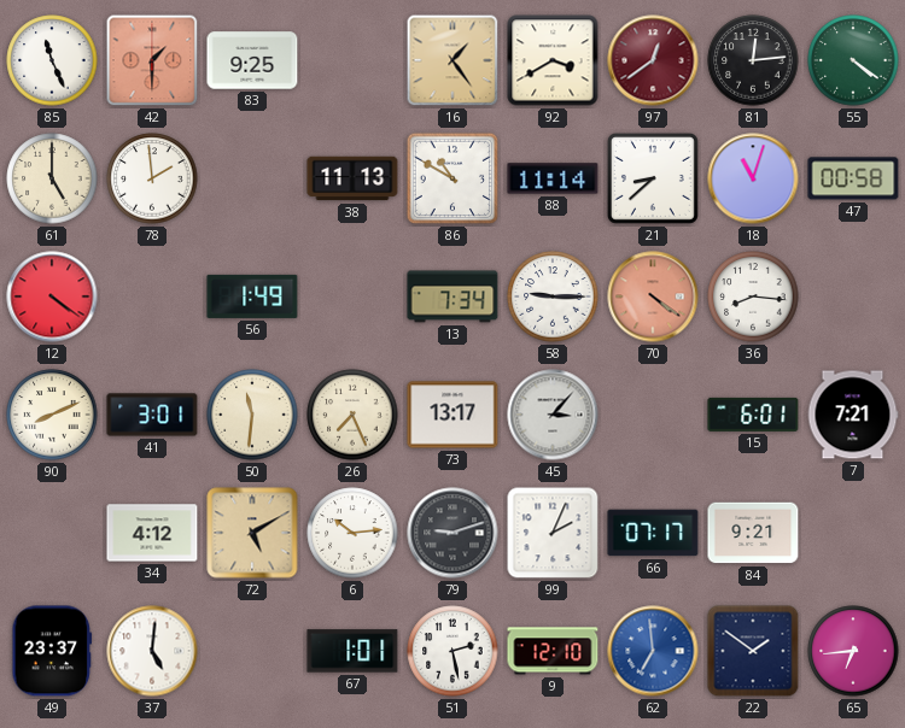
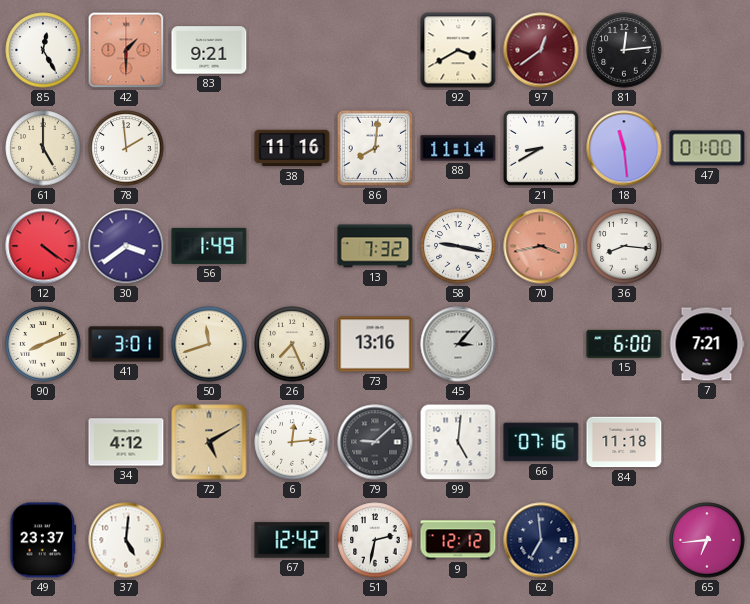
85: 11:26 -> 12:25 (43, 50)
83: 9:25 -> 9:21 (209, 50)
16: 1:24 -> none (453, 60)
55: 4:21 -> none (853, 60)
38: 11:13 -> 11:16 (292, 148)
86: 10:50 -> 8:01 (375, 148)
21: 8:38 -> 8:40 (541, 148)
18: 11:03 -> 11:29 (624, 148)
47: 00:58 -> 01:00 (707, 148)
30: none -> 3:39 (126, 246)
13: 7:34 -> 7:32 (375, 246)
58: 9:15 -> 9:17 (458, 246)
70: 4:21 -> 3:43 (541, 246)
50: 11:31 -> 11:42 (209, 344)
73: 13:17 -> 13:16 (375, 344)
15: 6:01 -> 6:00 (624, 344)
6: 10:14 -> 12:14 (292, 442)
79: 9:12 -> 9:08 (375, 442)
99: 2:04 -> 5:01 (458, 442)
66: 07:17 -> 07:16 (541, 442)
84: 9:21 -> 11:18 (624, 442)
67: 1:01 -> 12:42 (292, 540)
51: 2:28 -> 2:32 (375, 540)
9: 12:10 -> 12:12 (458, 540)
62 dial: blue -> navy (541, 540)
22: 1:51 -> none (753, 651)
